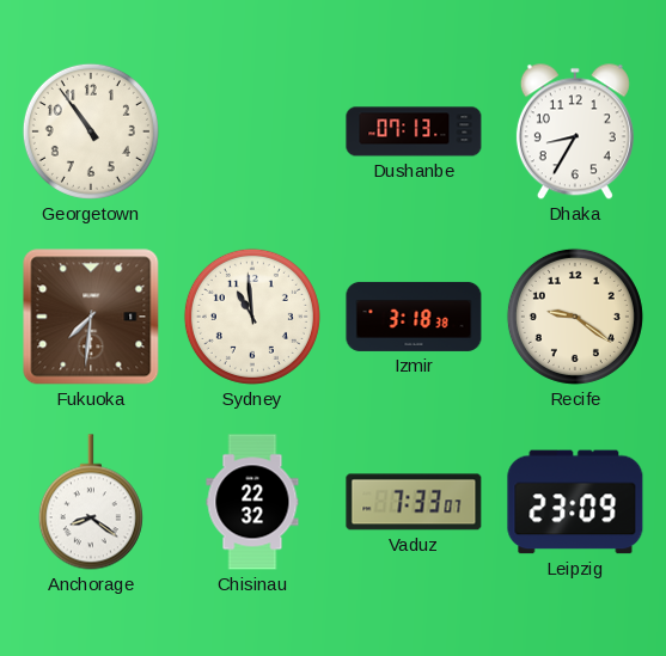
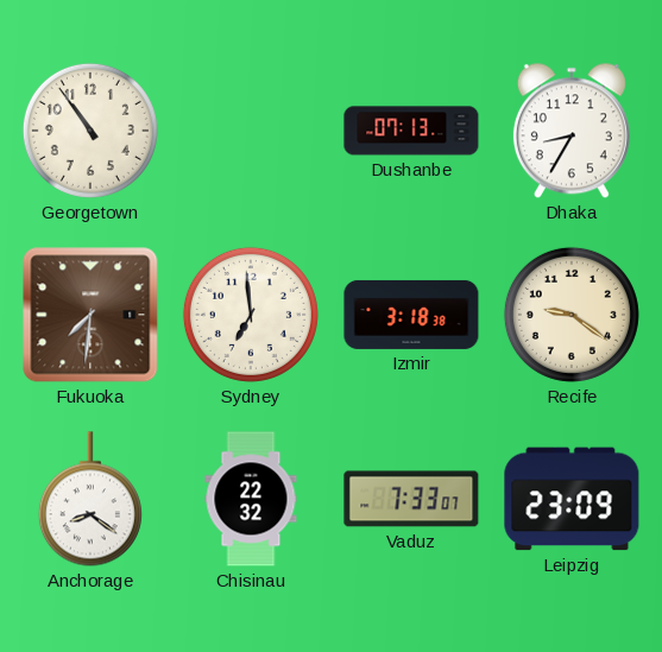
Sydney: 10:59 -> 6:59 (251, 315)
